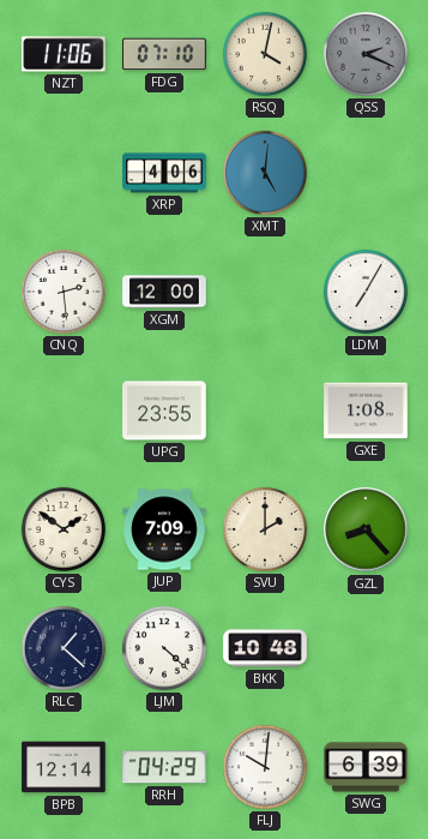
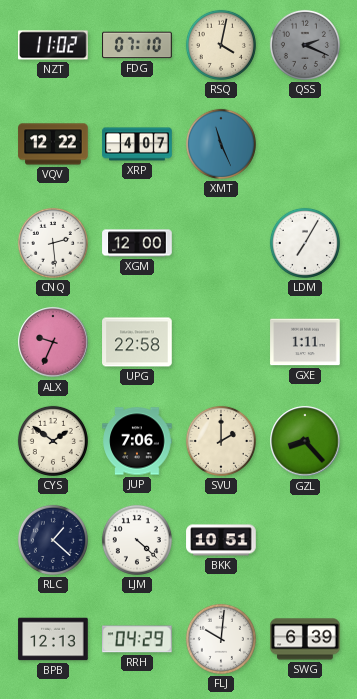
NZT: 11:06 -> 11:02 (53, 45)
VQV: none -> 12:22 (53, 144)
XRP: 4:06 -> 4:07 (137, 144)
XMT: 5:01 -> 11:26 (221, 144)
ALX: none -> 9:34 (53, 342)
UPG: 23:55 -> 22:58 (137, 342)
GXE: 1:08 -> 1:11 (305, 342)
JUP: 7:09 -> 7:06 (137, 441)
BKK: 10:48 -> 10:51 (221, 540)
BPB: 12:14 -> 12:13 (53, 639)
